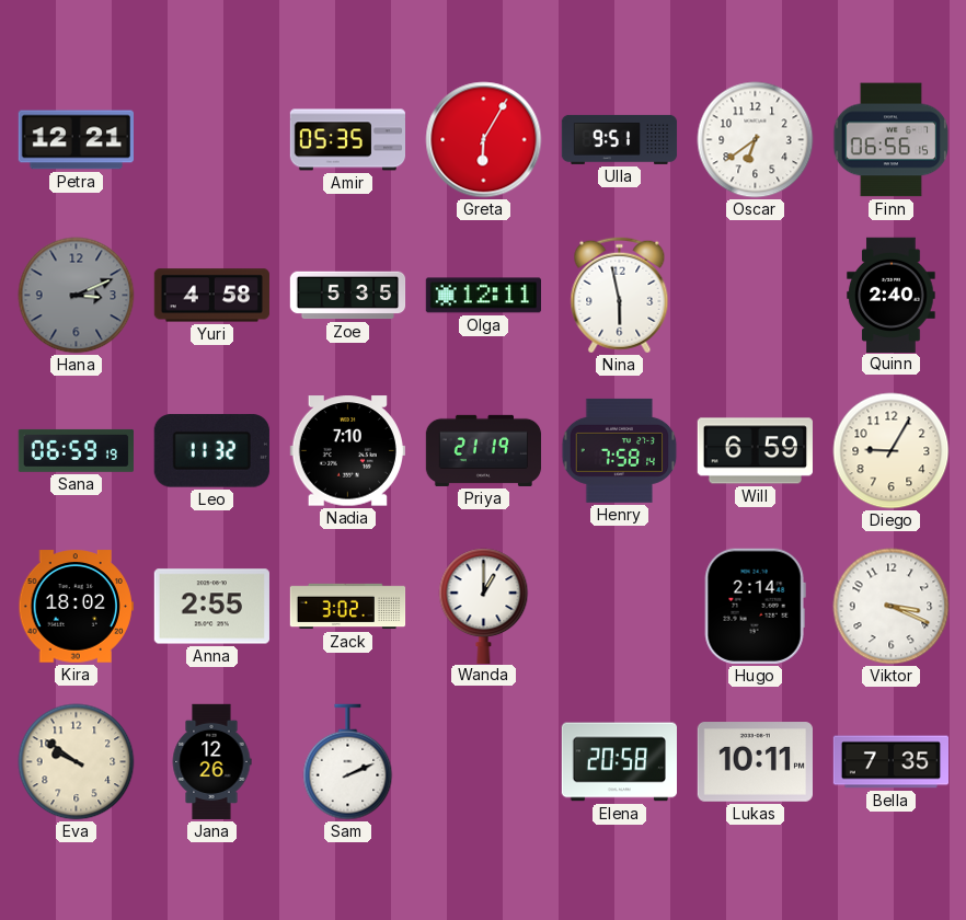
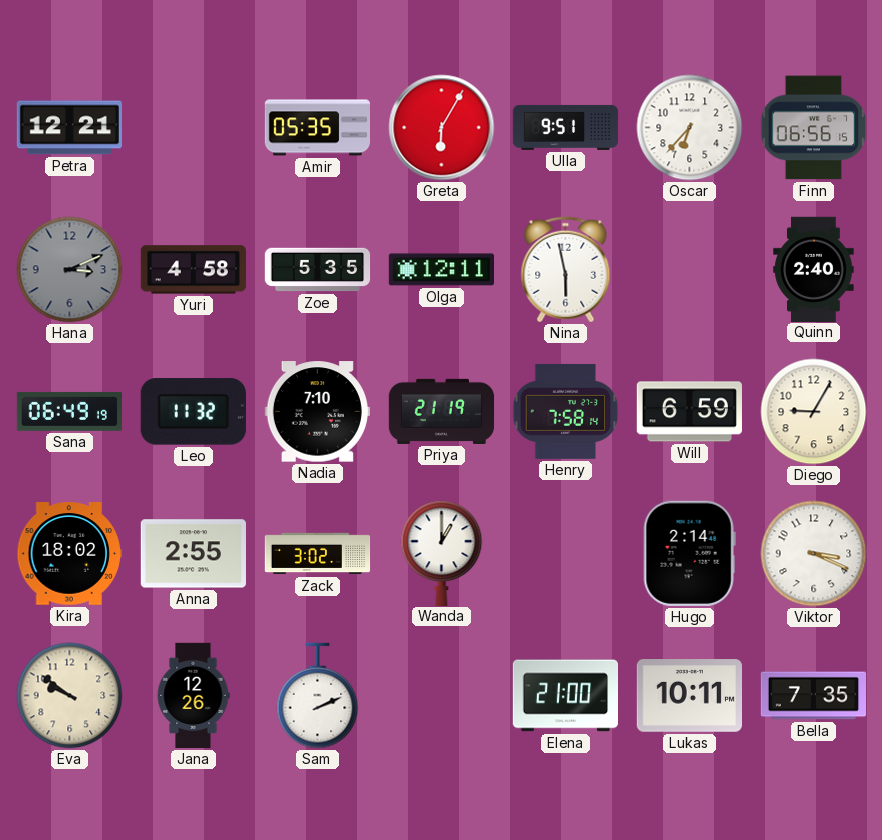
Oscar: 6:39 -> 6:37 (690, 128)
Sana: 06:59 -> 06:49 (69, 411)
Elena: 20:58 -> 21:00 (565, 696)
